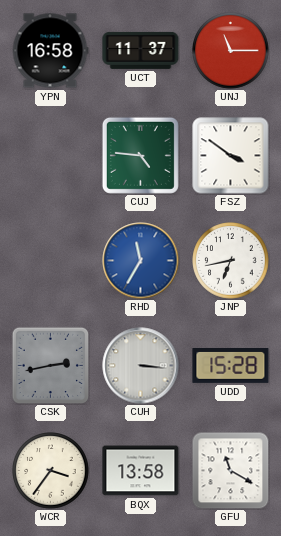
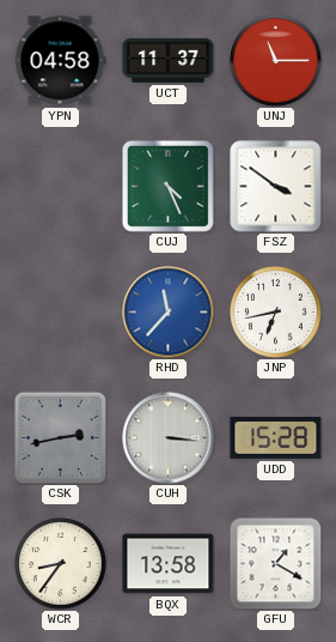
YPN: 16:58 -> 04:58 (60, 61)
CUJ: 4:46 -> 4:26 (167, 186)
RHD: 11:35 -> 11:37 (169, 313)
WCR: 3:36 -> 8:36 (61, 564)
GFU: 11:20 -> 1:20 (275, 563)
